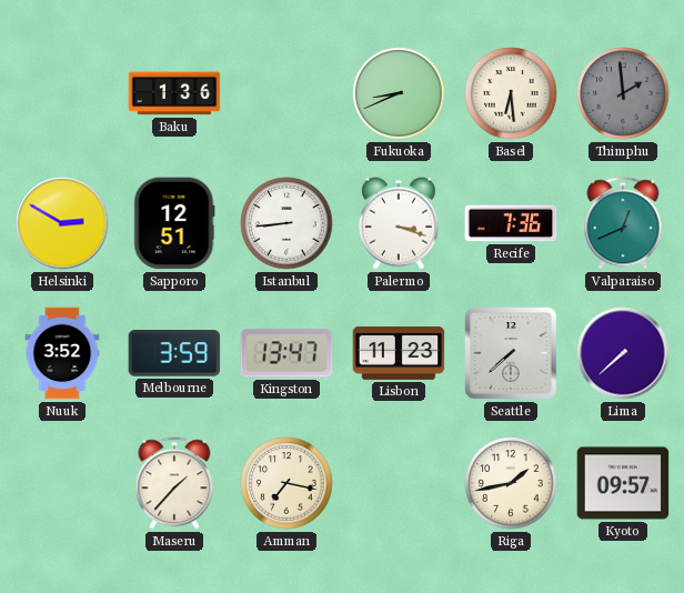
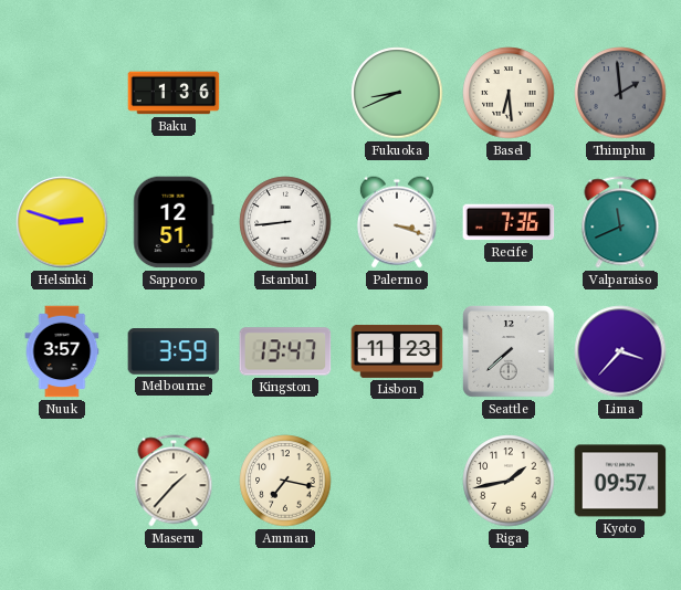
Helsinki: 2:50 -> 2:48 (62, 222)
Valparaiso: 12:41 -> 11:41 (620, 222)
Nuuk: 3:52 -> 3:57 (62, 351)
Lima: 7:38 -> 3:37 (620, 351)
